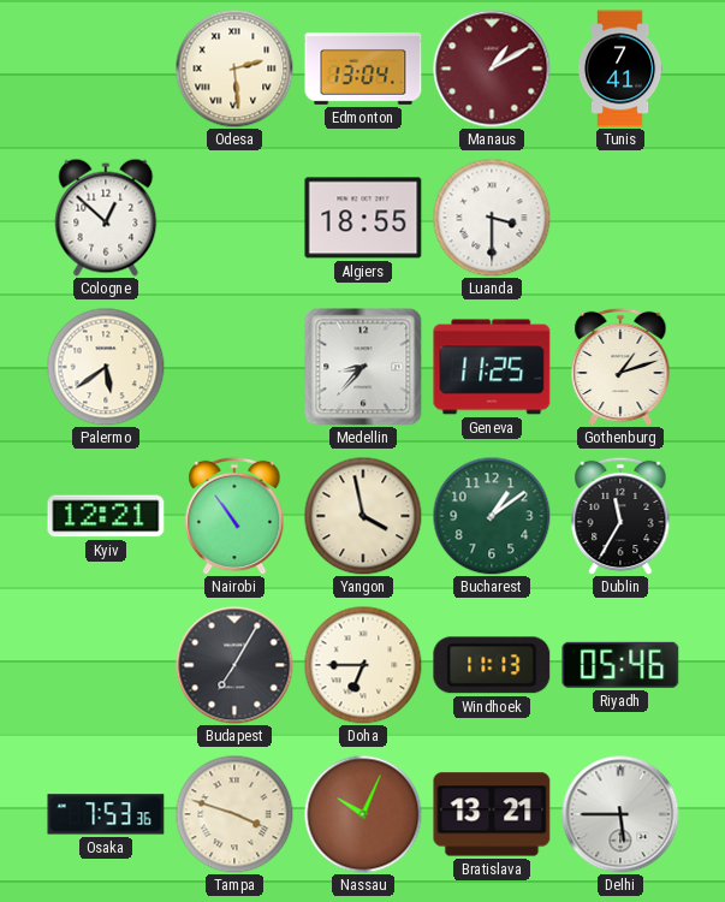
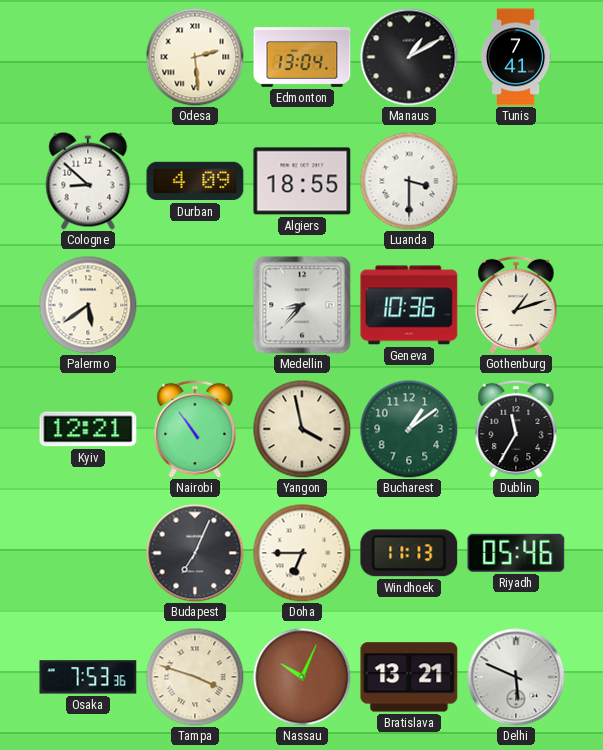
Manaus dial: burgundy -> black (409, 57)
Cologne: 12:52 -> 8:52 (88, 181)
Durban: none -> 4:09 (195, 181)
Geneva: 11:25 -> 10:36 (409, 305)
Budapest: 7:05 -> 7:04 (195, 553)
Delhi: 5:45 -> 5:49 (516, 677)
